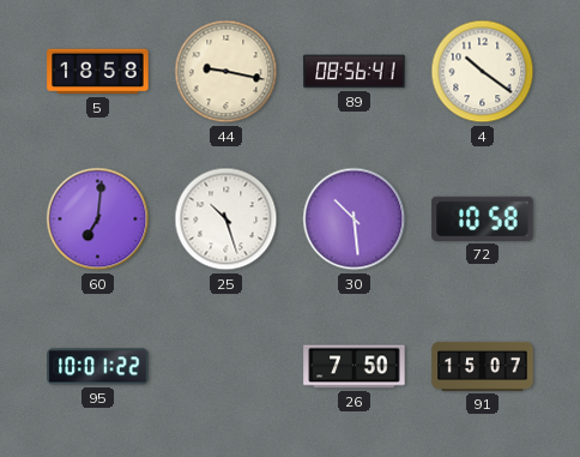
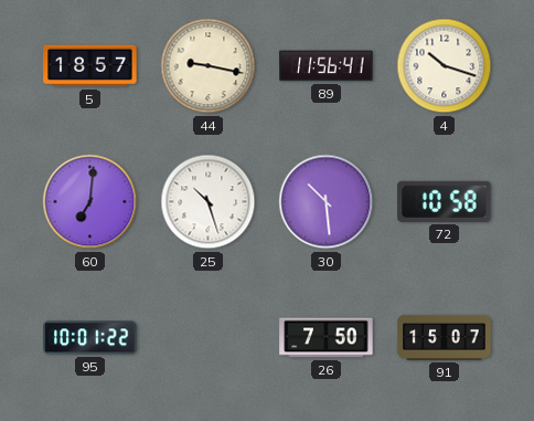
5: 18:58 -> 18:57 (90, 66)
89: 08:56 -> 11:56 (327, 66)
4: 10:21 -> 10:18 (445, 66)
